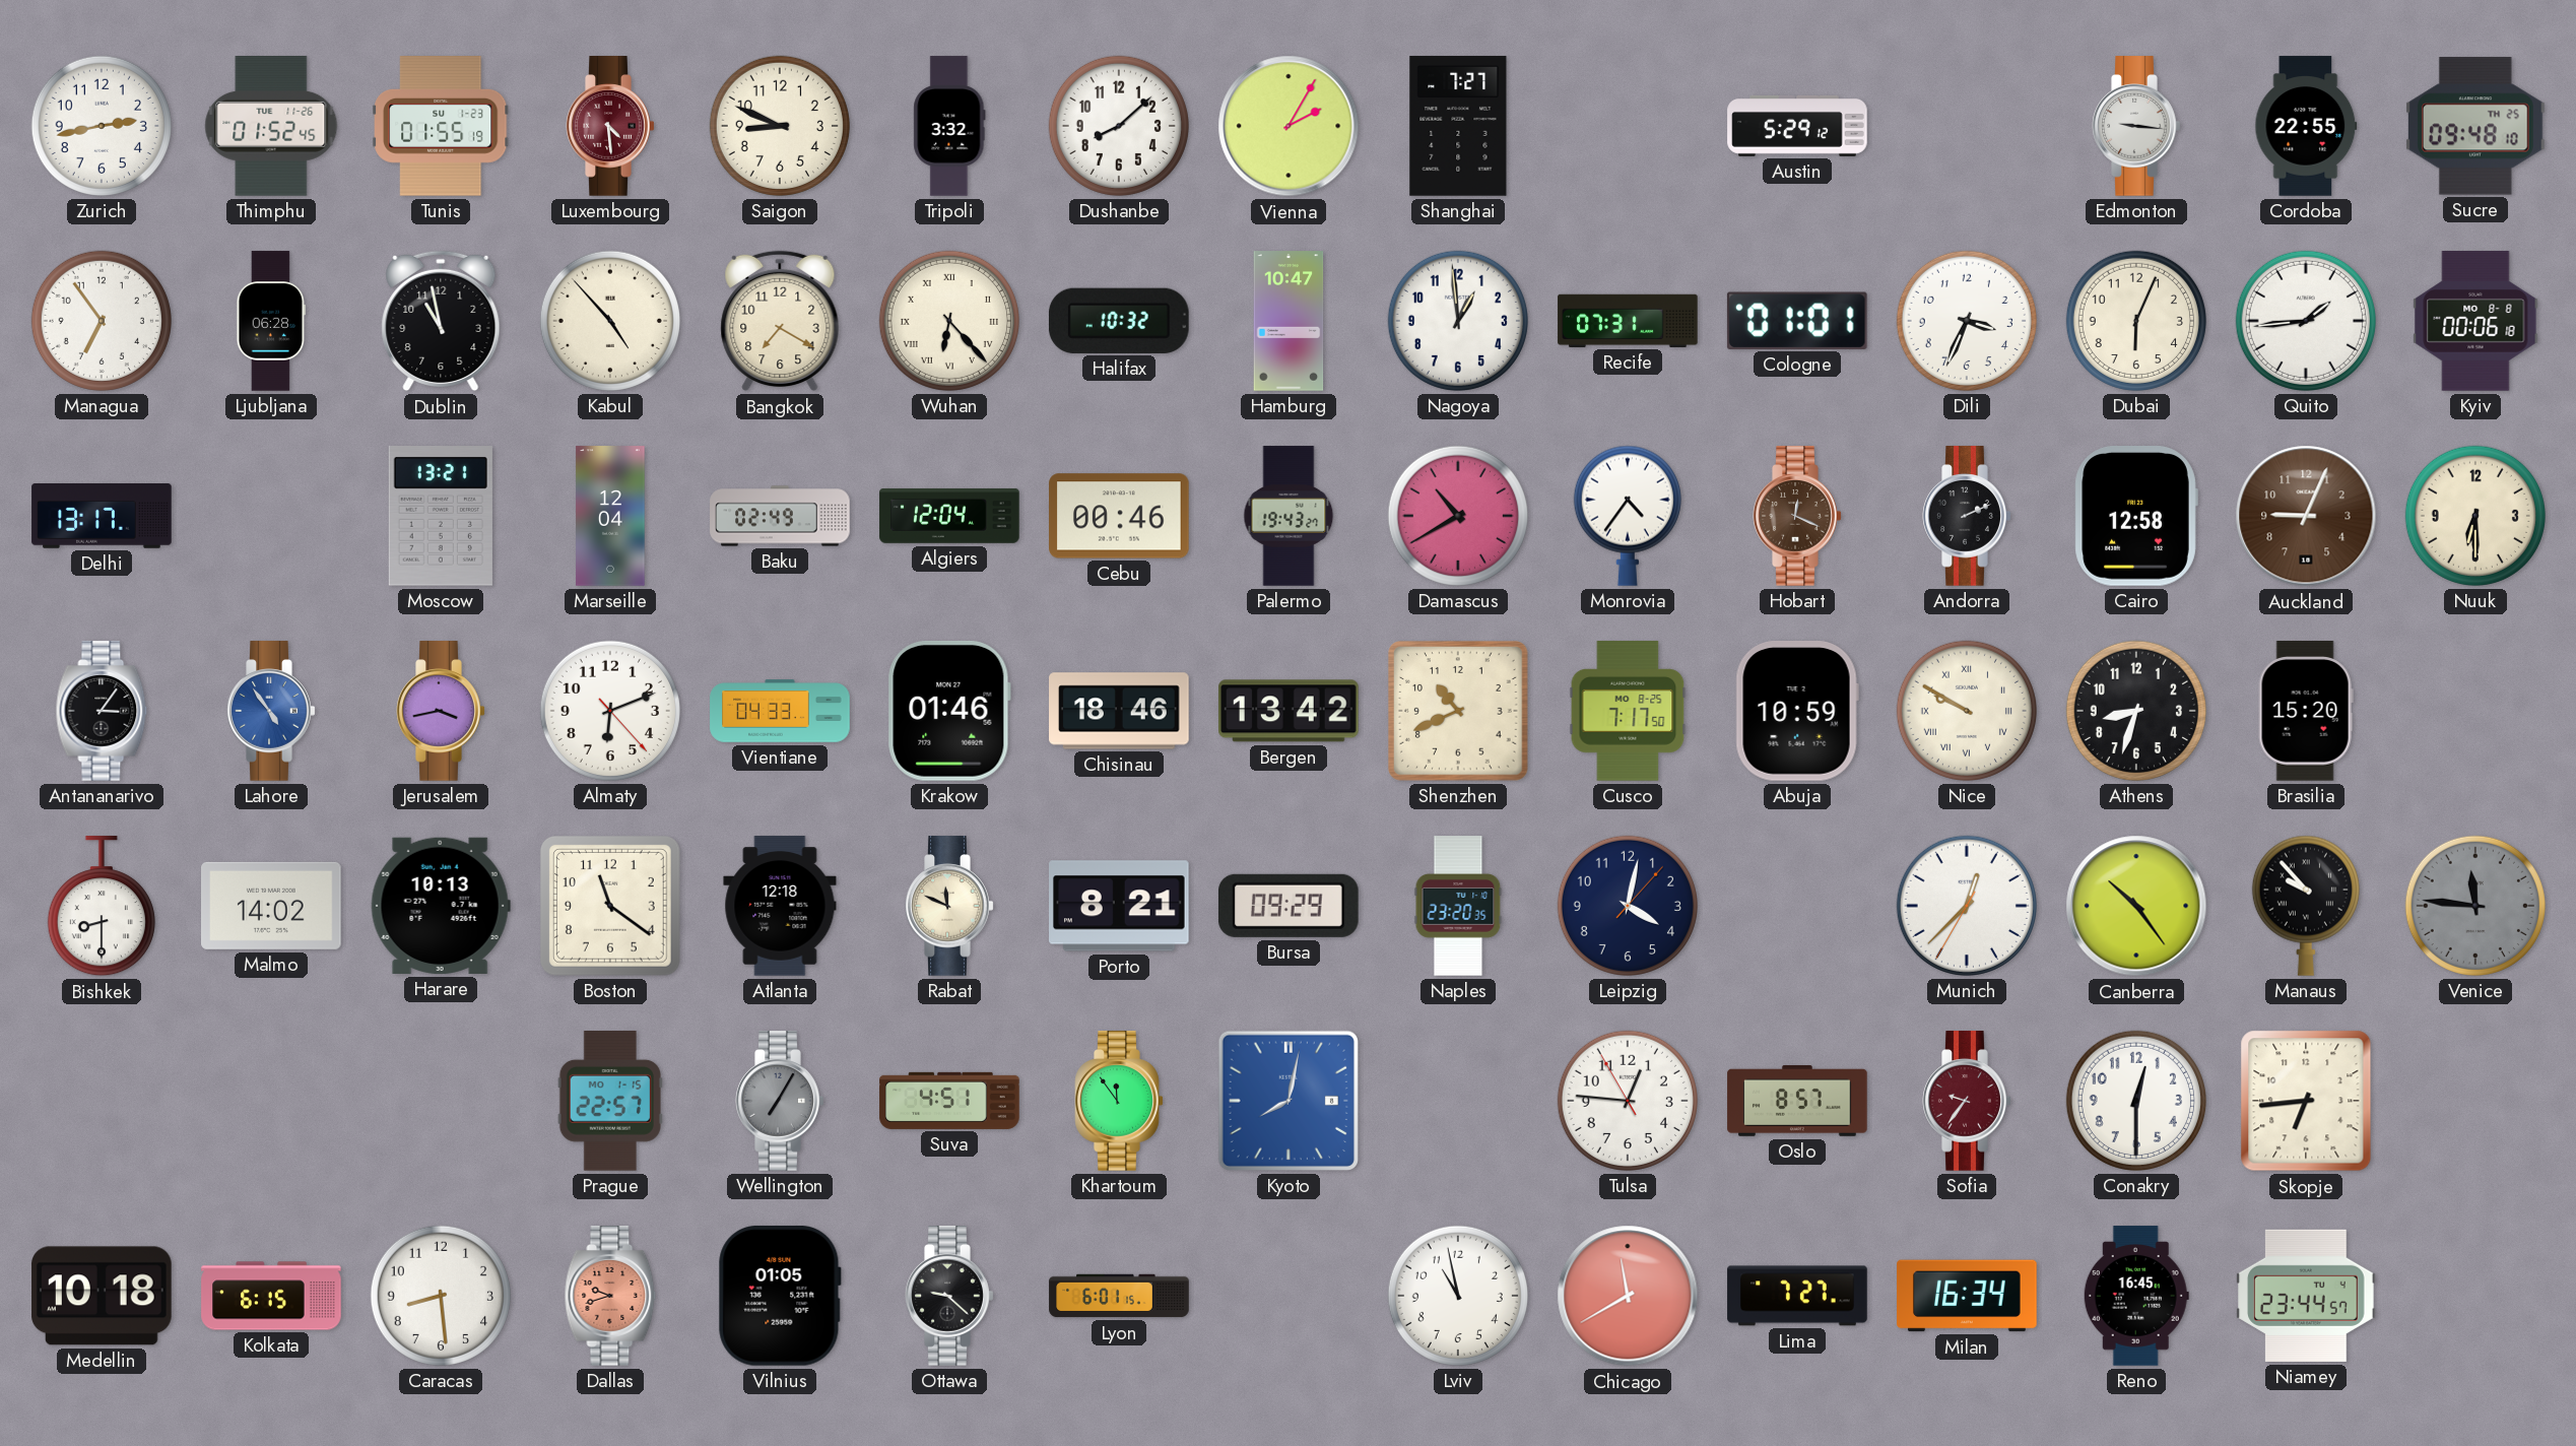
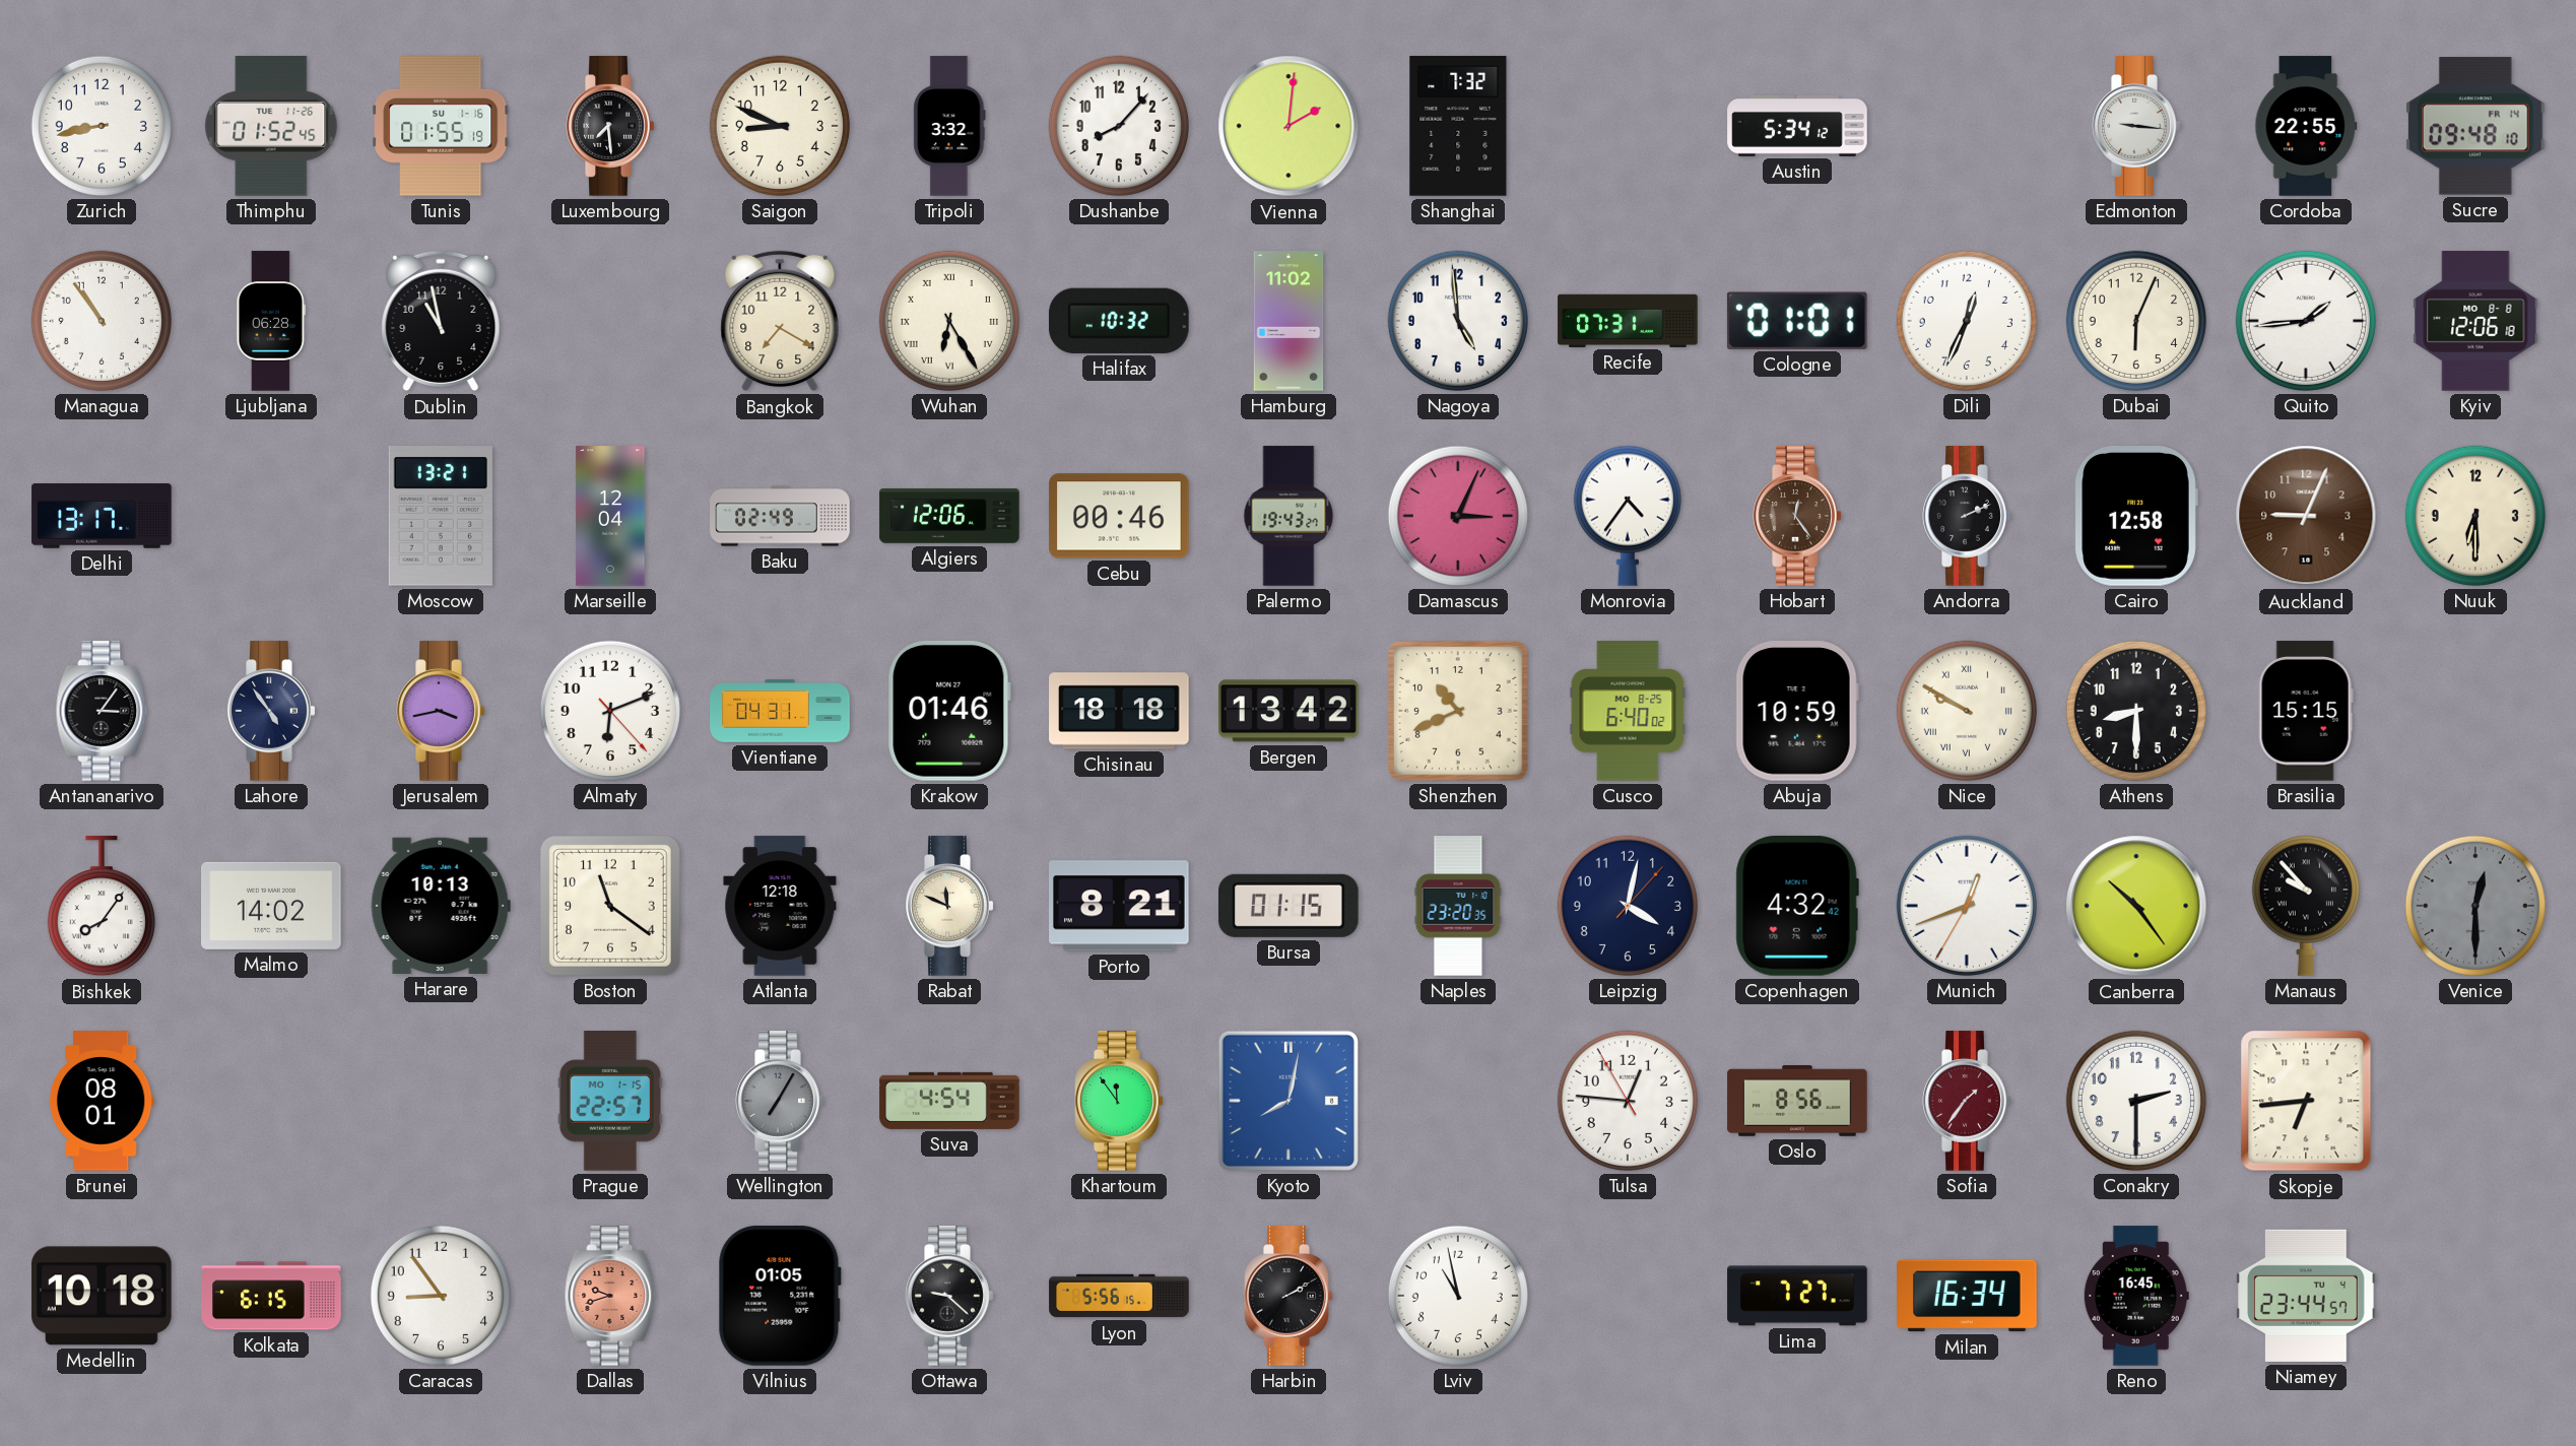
Zurich: 2:43 -> 8:43 (102, 126)
Tunis date: SU 1-23 -> SU 1-16 (441, 127)
Luxembourg: 4:29 -> 7:29 (610, 126)
Luxembourg dial: burgundy -> black (610, 126)
Dushanbe: 8:08 -> 8:07 (1119, 126)
Vienna: 2:05 -> 2:01 (1289, 126)
Shanghai: 7:27 -> 7:32 (1458, 126)
Austin: 5:29 -> 5:34 (1797, 126)
Sucre date: TH 25 -> FR 14 (2476, 126)
Managua: 6:54 -> 10:54 (102, 321)
Kabul: 4:53 -> none (610, 321)
Wuhan: 6:23 -> 6:25 (949, 321)
Hamburg: 10:47 -> 11:02 (1289, 321)
Nagoya: 12:59 -> 4:59 (1458, 321)
Dili: 3:34 -> 12:34 (1967, 321)
Kyiv: 00:06 -> 12:06 (2475, 321)
Algiers: 12:04 -> 12:06 (949, 516)
Damascus: 10:40 -> 3:04 (1458, 516)
Hobart: 12:19 -> 12:24 (1797, 516)
Lahore dial: blue -> navy (271, 711)
Vientiane: 04:33 -> 04:31 (780, 711)
Chisinau: 18:46 -> 18:18 (1119, 711)
Cusco: 7:17 -> 6:40 (1628, 711)
Athens: 8:33 -> 8:30 (2136, 711)
Brasilia: 15:20 -> 15:15 (2306, 711)
Bishkek: 8:30 -> 8:06 (102, 907)
Bursa: 09:29 -> 01:15 (1289, 906)
Copenhagen: none -> 4:32 (1797, 907)
Munich: 12:37 -> 12:41 (1967, 906)
Venice: 11:46 -> 12:30 (2475, 906)
Brunei: none -> 08:01 (102, 1101)
Suva: 4:51 -> 4:54 (949, 1101)
Oslo: 8:57 -> 8:56 (1797, 1101)
Sofia: 9:36 -> 1:36 (1967, 1101)
Conakry: 12:30 -> 2:30 (2136, 1101)
Caracas: 8:29 -> 8:54 (441, 1296)
Lyon: 6:01 -> 5:56 (1119, 1296)
Harbin: none -> 2:10 (1289, 1296)
Chicago: 11:40 -> none (1628, 1296)
